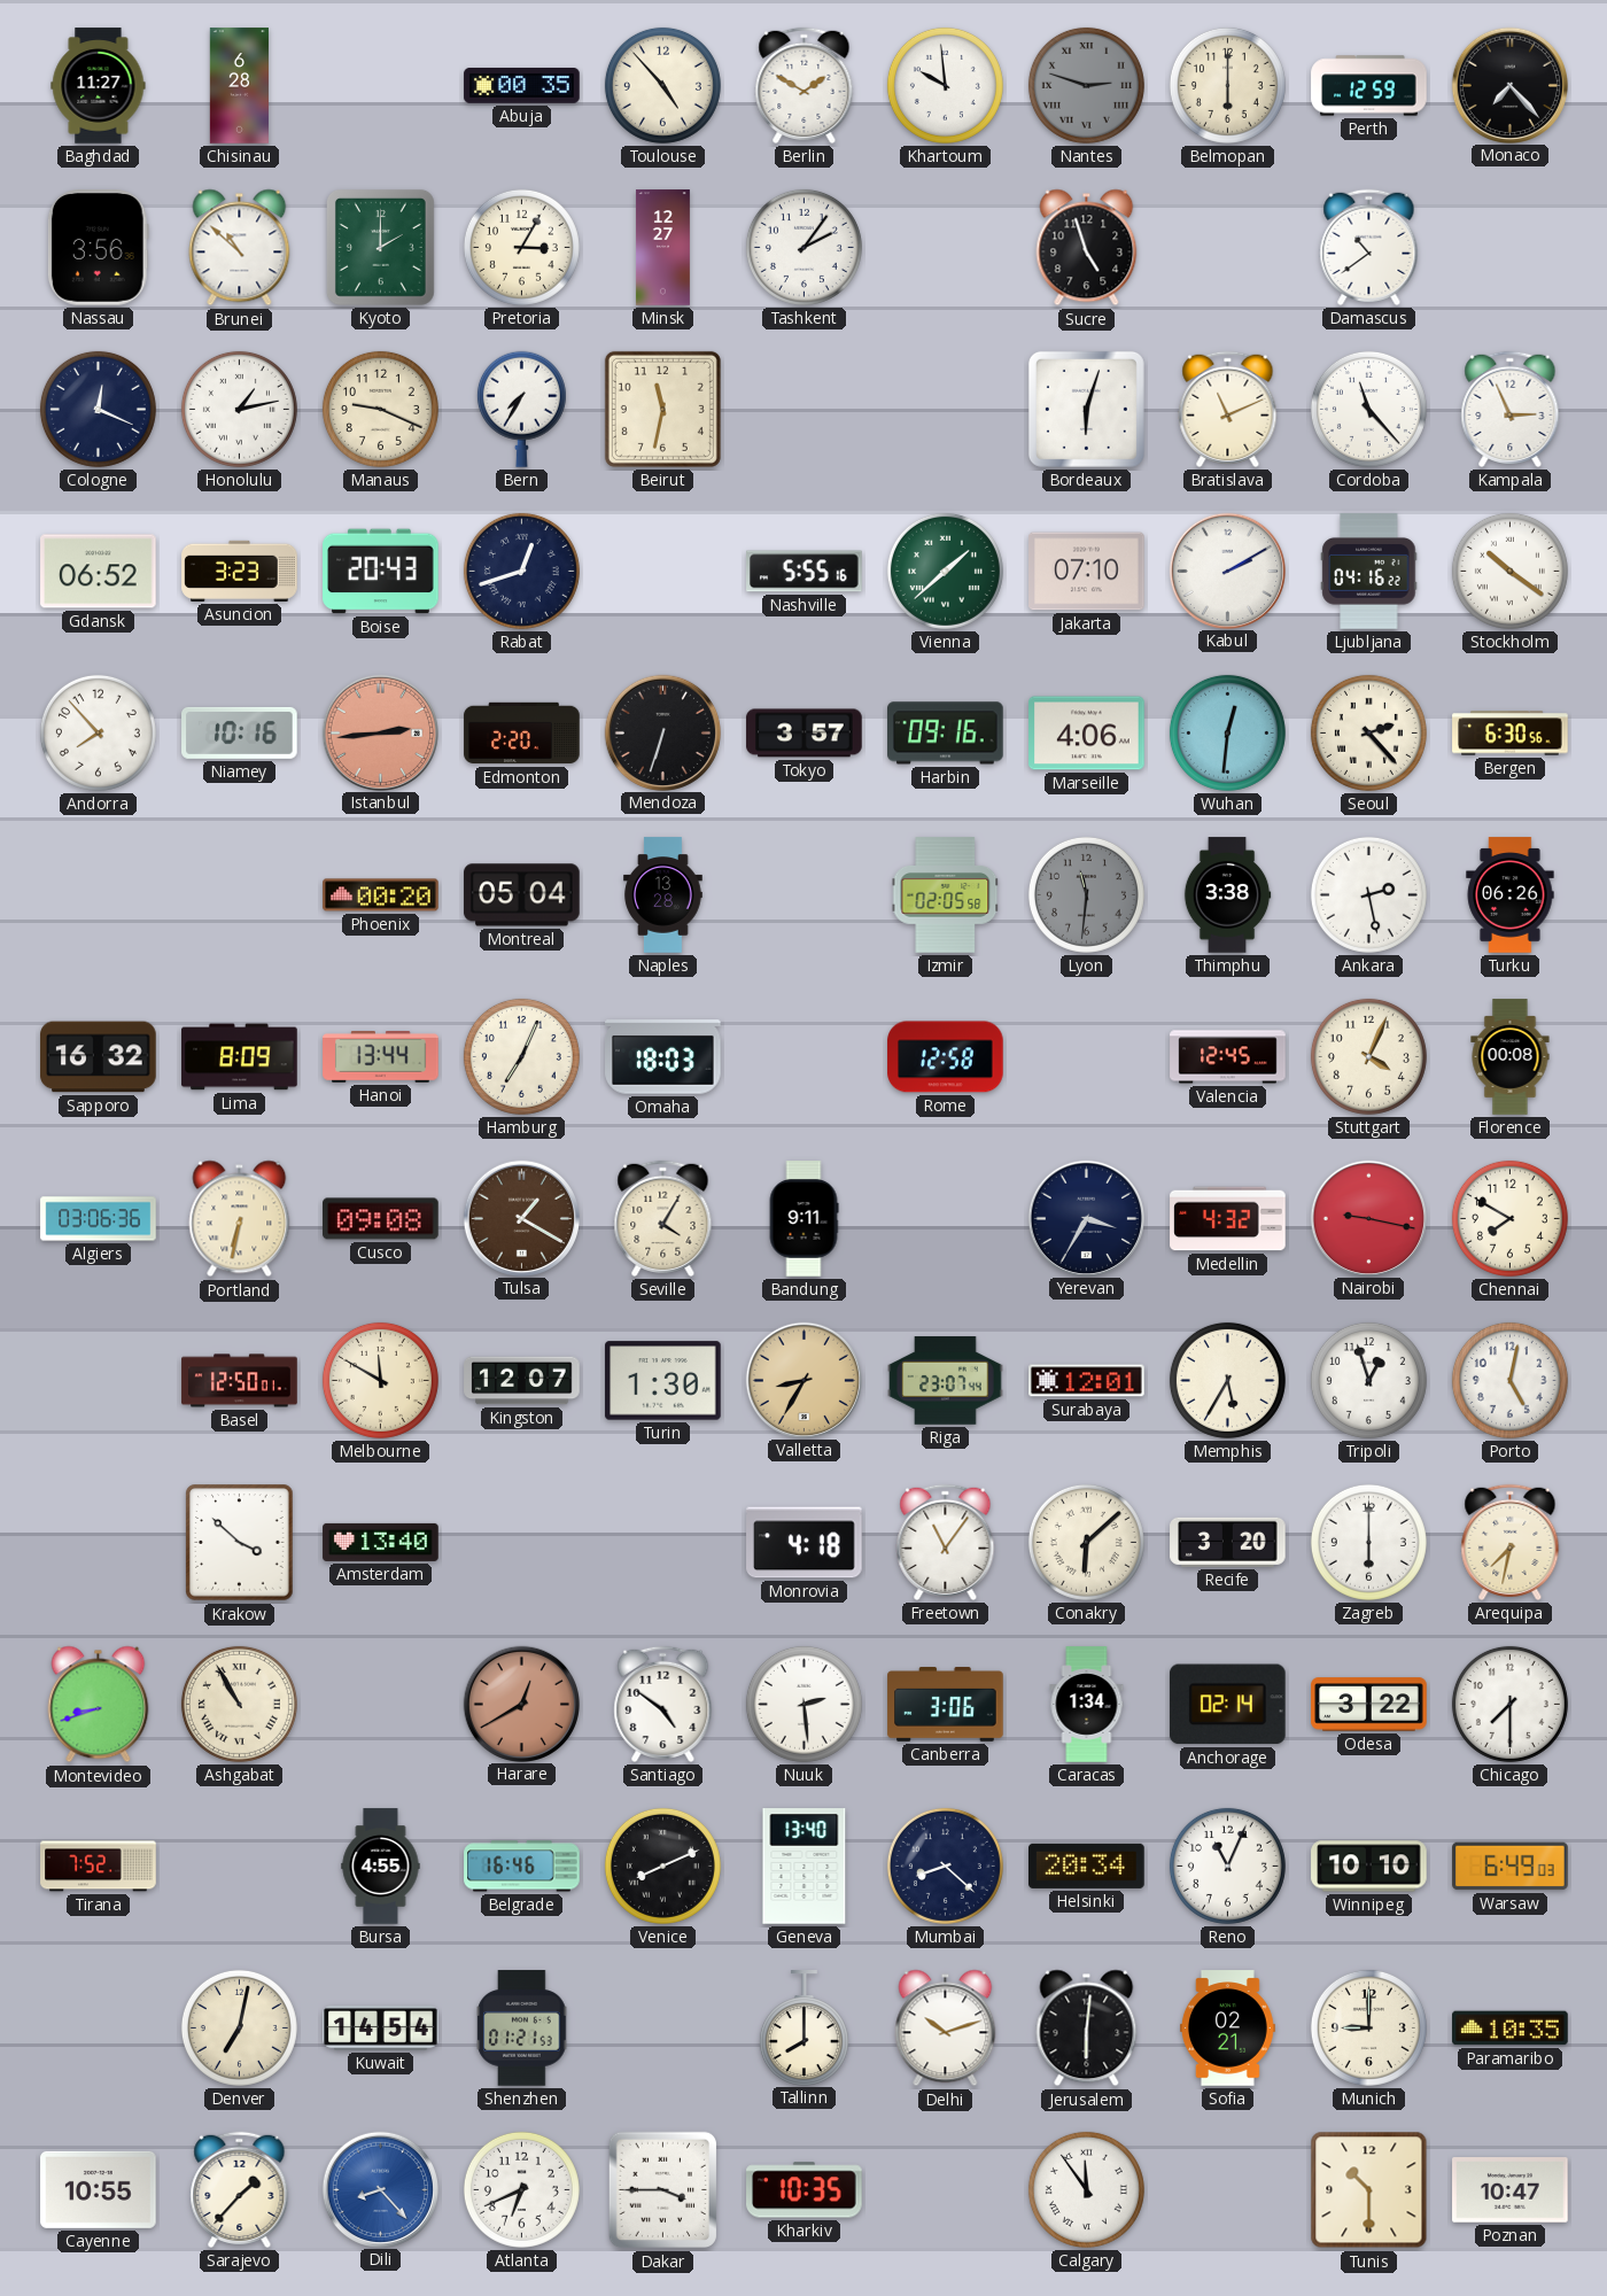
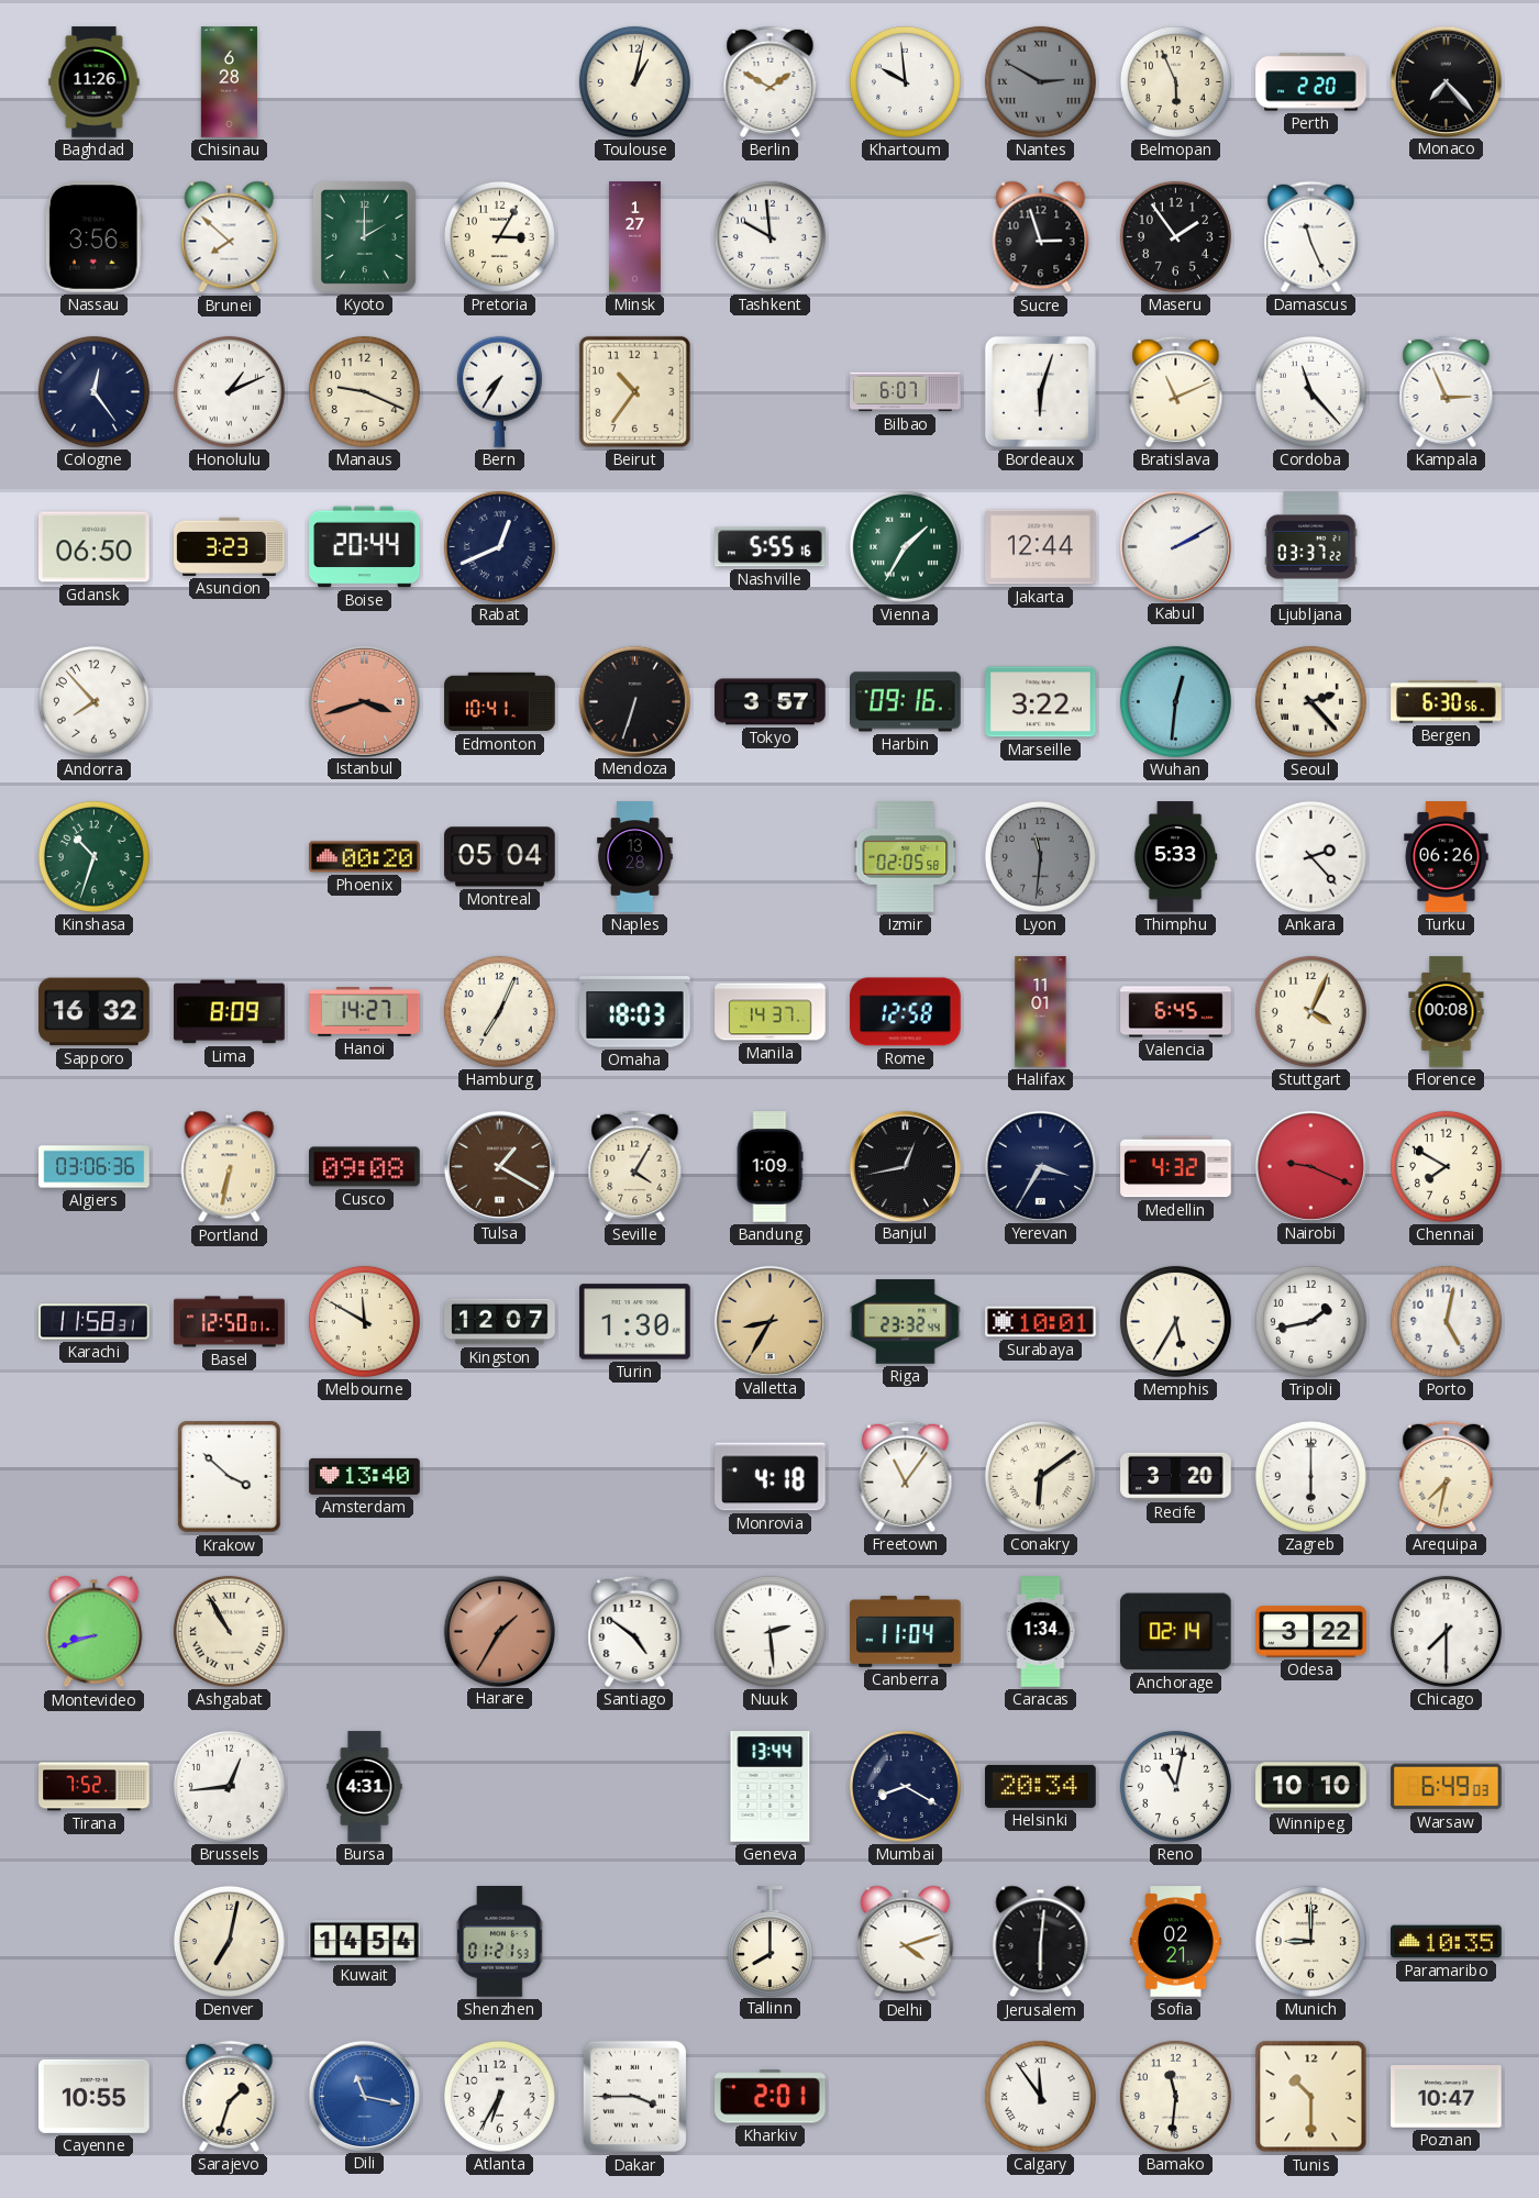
Baghdad: 11:27 -> 11:26 (95, 82)
Abuja: 00:35 -> none (522, 86)
Toulouse: 4:53 -> 1:02 (634, 81)
Nantes: 2:48 -> 2:50 (1040, 81)
Belmopan: 6:00 -> 5:56 (1175, 81)
Perth: 12:59 -> 2:20 (1311, 82)
Brunei: 10:52 -> 7:52 (230, 237)
Minsk: 12:27 -> 1:27 (634, 237)
Tashkent: 2:06 -> 9:59 (769, 236)
Sucre: 4:57 -> 2:57 (1041, 237)
Maseru: none -> 1:54 (1175, 236)
Damascus: 10:39 -> 11:26 (1311, 236)
Cologne: 12:19 -> 12:24 (93, 391)
Honolulu: 1:13 -> 1:11 (229, 391)
Beirut: 11:32 -> 10:36 (634, 391)
Bilbao: none -> 6:07 (906, 392)
Gdansk: 06:52 -> 06:50 (95, 547)
Boise: 20:43 -> 20:44 (365, 547)
Rabat: 12:42 -> 12:41 (499, 546)
Vienna: 1:38 -> 1:35 (905, 546)
Jakarta: 07:10 -> 12:44 (1041, 547)
Ljubljana: 04:16 -> 03:37 (1311, 547)
Stockholm: 10:21 -> none (1509, 571)
Niamey: 10:16 -> none (240, 732)
Istanbul: 2:44 -> 3:42 (364, 701)
Edmonton: 2:20 -> 10:41 (500, 702)
Marseille: 4:06 -> 3:22 (1041, 702)
Kinshasa: none -> 10:33 (93, 856)
Thimphu: 3:38 -> 5:33 (1175, 857)
Ankara: 2:28 -> 2:23 (1310, 856)
Hanoi: 13:44 -> 14:27 (365, 1012)
Manila: none -> 14:37 (771, 1012)
Halifax: none -> 11:01 (1041, 1012)
Valencia: 12:45 -> 6:45 (1176, 1012)
Bandung: 9:11 -> 1:09 (769, 1167)
Banjul: none -> 12:43 (905, 1166)
Nairobi: 9:17 -> 9:19 (1310, 1166)
Karachi: none -> 11:58 (95, 1322)
Riga: 23:07 -> 23:32 (906, 1322)
Surabaya: 12:01 -> 10:01 (1041, 1322)
Tripoli: 12:57 -> 1:43 (1310, 1321)
Conakry: 6:08 -> 6:09 (1040, 1476)
Harare: 12:40 -> 1:35 (499, 1631)
Canberra: 3:06 -> 11:04 (906, 1632)
Brussels: none -> 12:44 (229, 1786)
Bursa: 4:55 -> 4:31 (365, 1787)
Belgrade: 16:46 -> none (522, 1867)
Venice: 8:11 -> none (662, 1865)
Geneva: 13:40 -> 13:44 (771, 1787)
Mumbai: 8:22 -> 8:20 (905, 1786)
Reno: 11:04 -> 11:02 (1175, 1786)
Delhi: 10:12 -> 4:12 (906, 1942)
Sarajevo: 1:37 -> 1:33 (230, 2096)
Dili: 8:23 -> 11:17 (364, 2096)
Atlanta: 6:41 -> 6:35 (499, 2096)
Kharkiv: 10:35 -> 2:01 (771, 2097)
Bamako: none -> 11:31 (1175, 2096)
